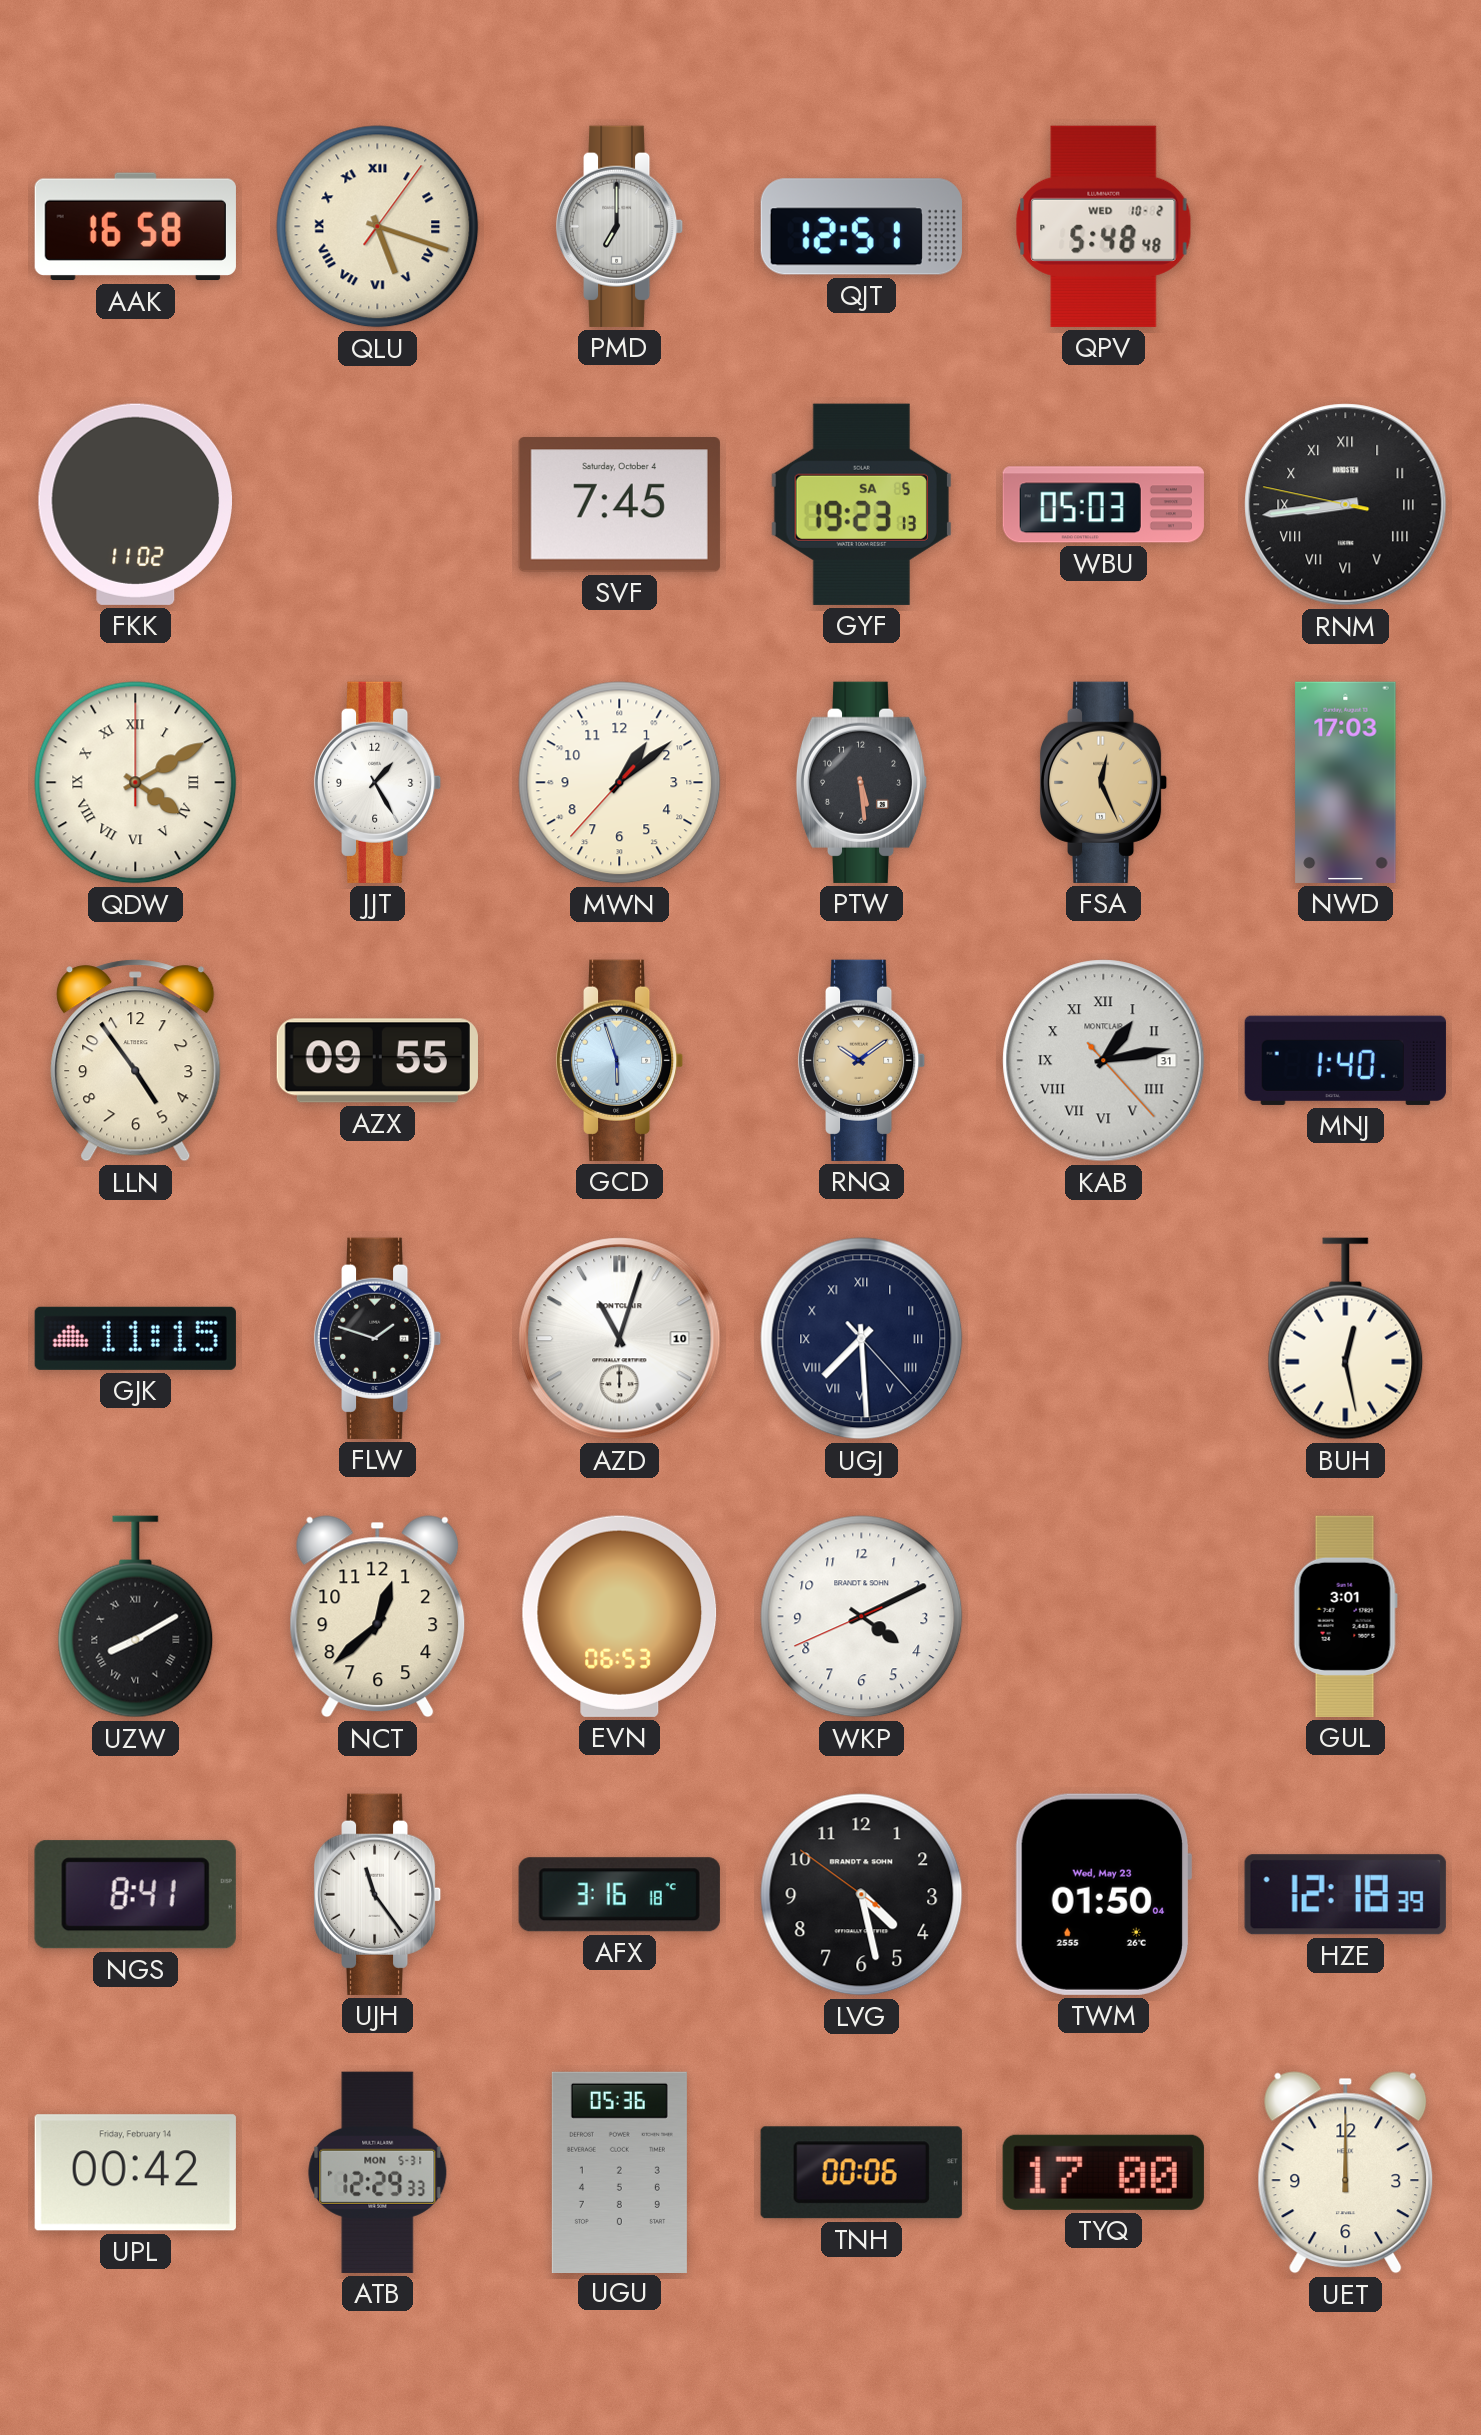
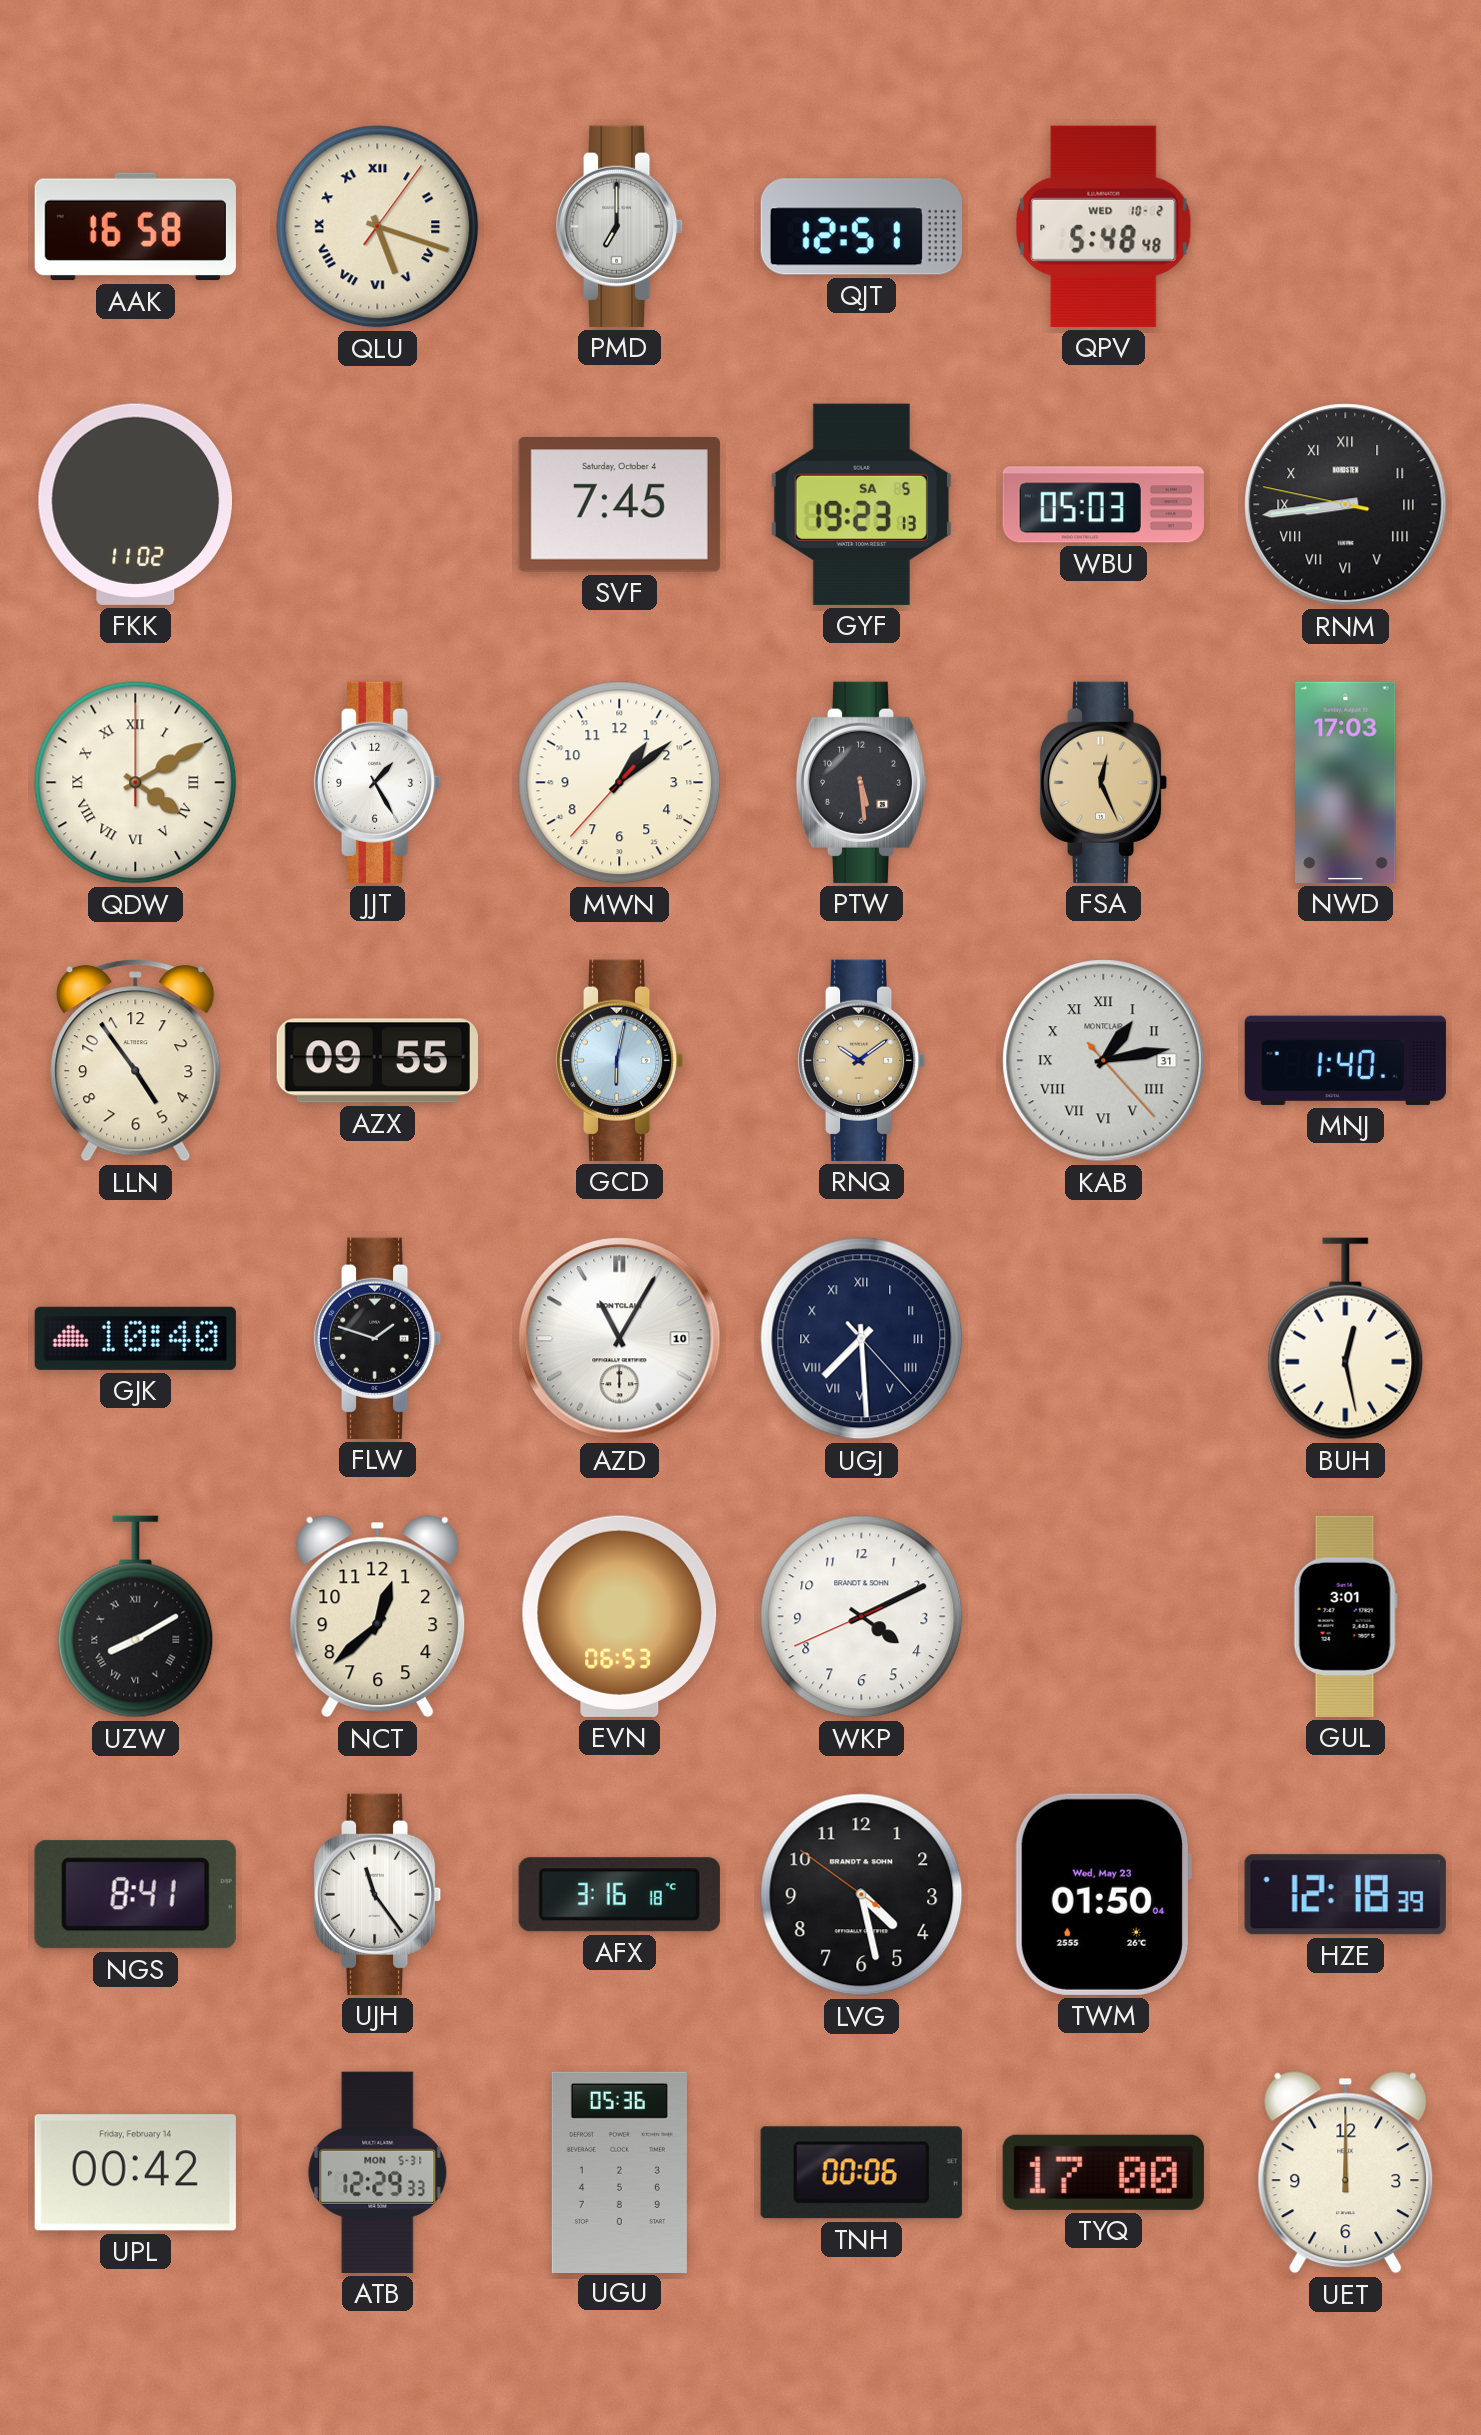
GCD: 5:57 -> 6:02 (620, 1060)
GJK: 11:15 -> 10:40 (135, 1338)
AZD: 11:03 -> 11:05 (620, 1339)
